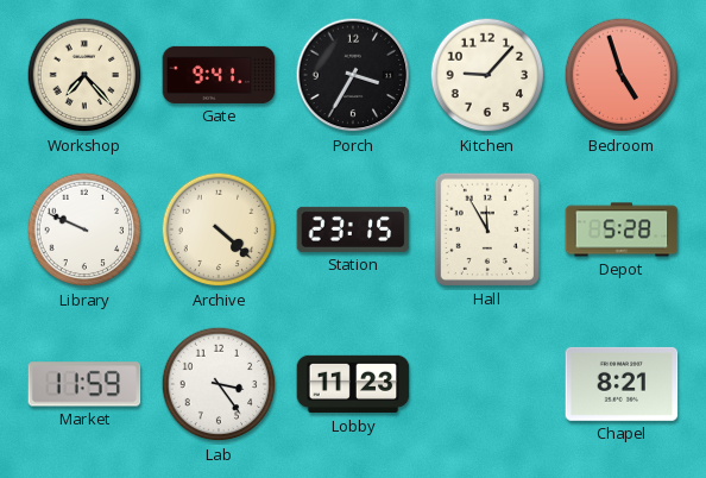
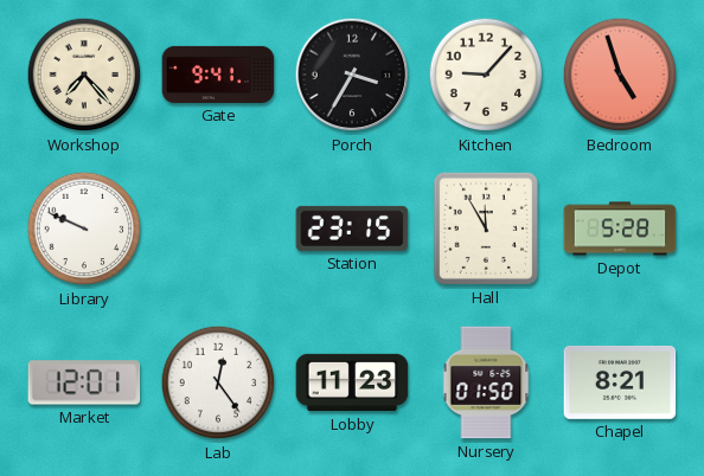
Archive: 4:22 -> none (219, 229)
Market: 11:59 -> 12:01 (84, 382)
Lab: 3:24 -> 12:24 (218, 382)
Nursery: none -> 01:50 (486, 382)
